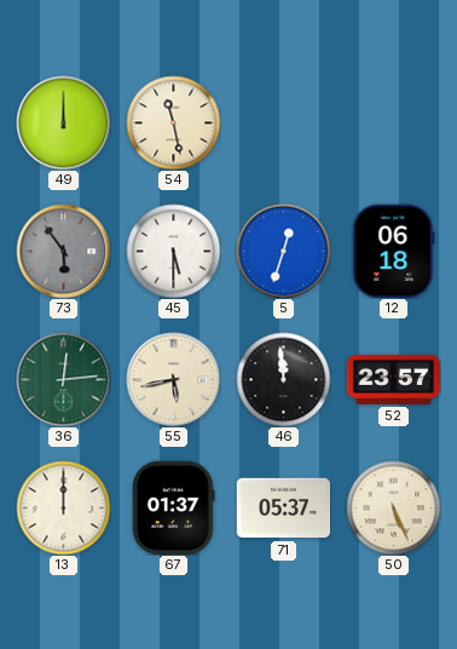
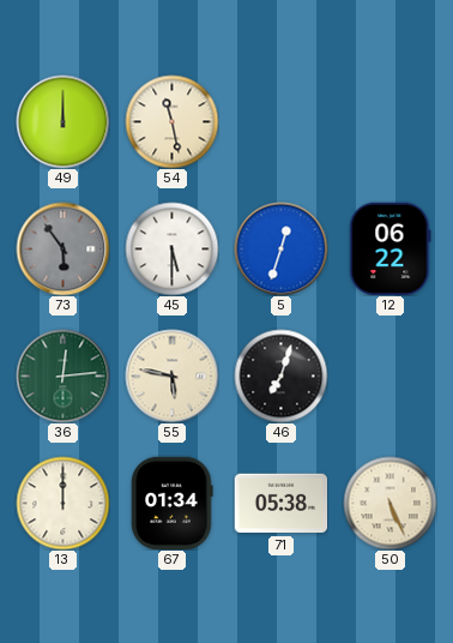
12: 06:18 -> 06:22 (391, 248)
55: 5:43 -> 5:47 (171, 375)
46: 11:59 -> 7:03 (280, 375)
52: 23:57 -> none (393, 379)
67: 01:37 -> 01:34 (173, 503)
71: 05:37 -> 05:38 (280, 504)
